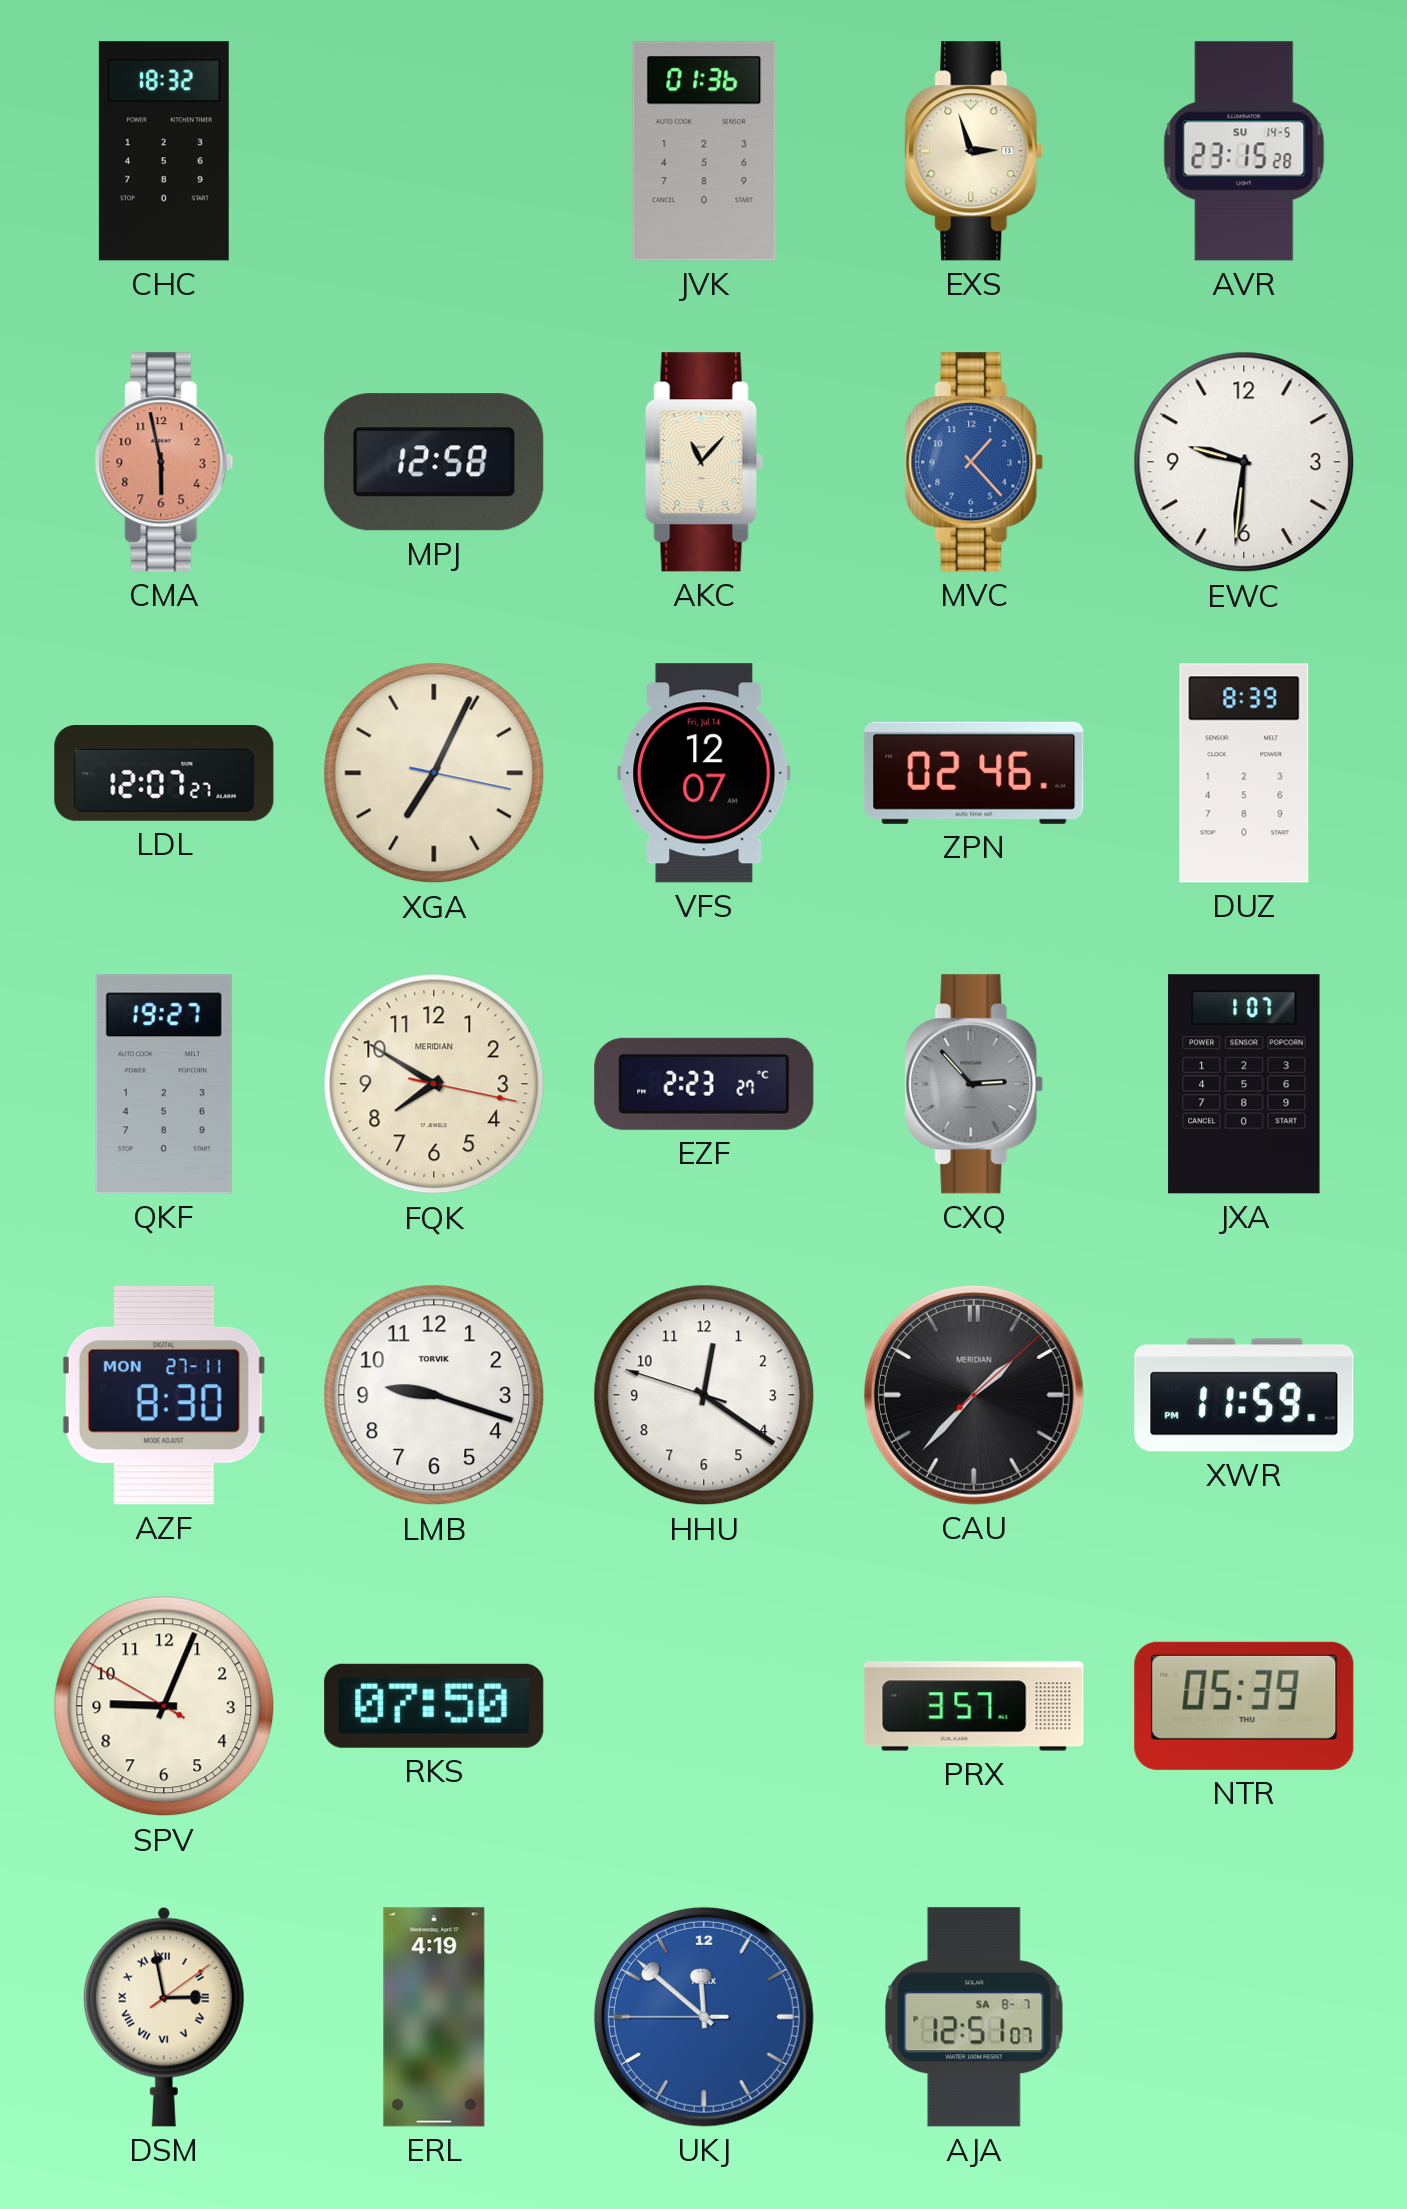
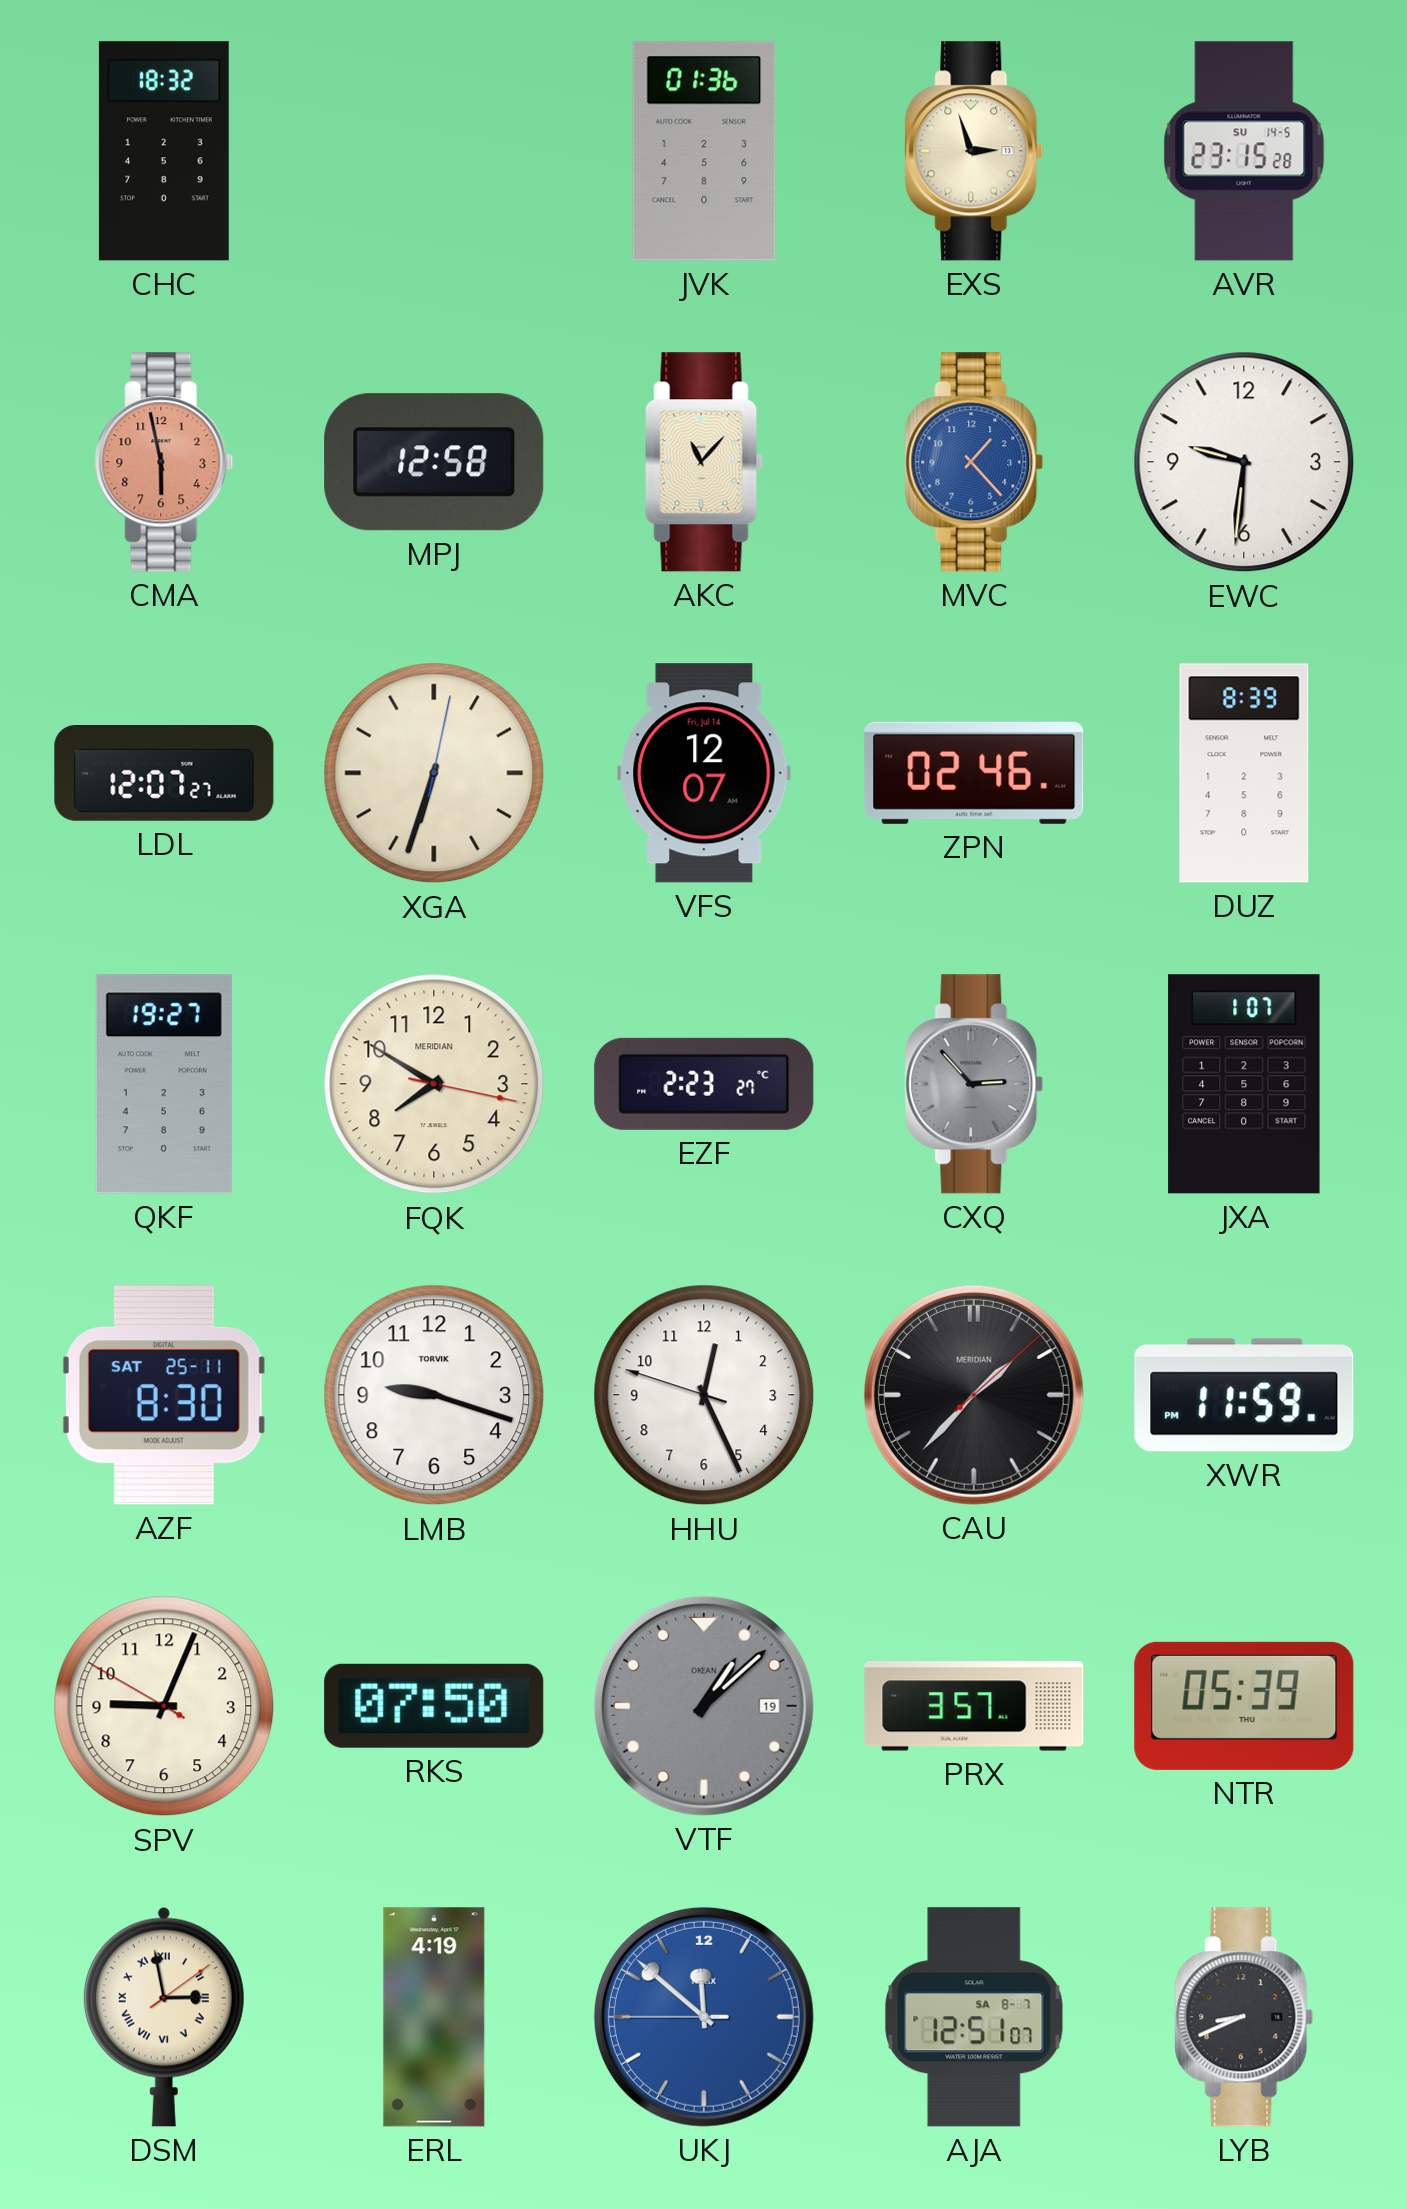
XGA: 7:04 -> 6:33 (434, 773)
AZF date: MON 27-11 -> SAT 25-11 (164, 1395)
HHU: 12:20 -> 12:25 (704, 1395)
VTF: none -> 1:08 (704, 1706)
LYB: none -> 8:41 (1244, 2017)
